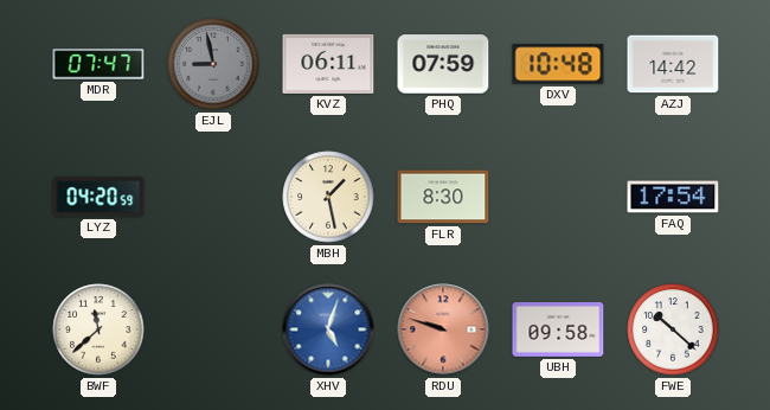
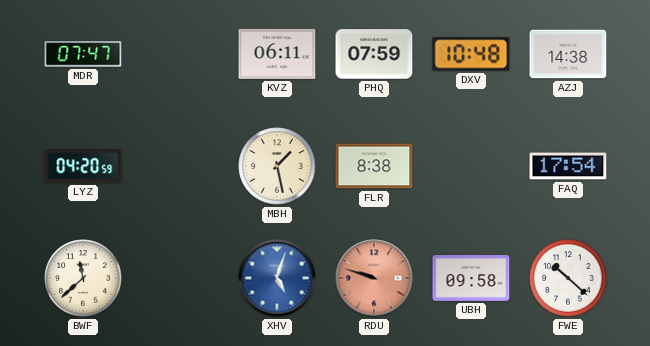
EJL: 8:58 -> none (213, 64)
AZJ: 14:42 -> 14:38 (568, 54)
FLR: 8:30 -> 8:38 (374, 166)
